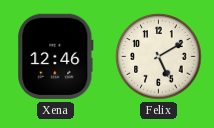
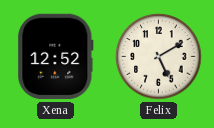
Xena: 12:46 -> 12:52 (56, 57)
